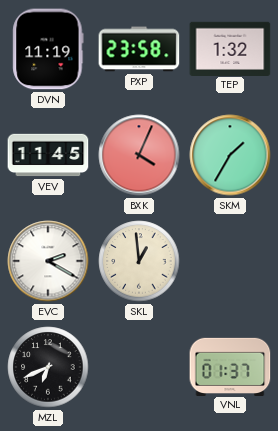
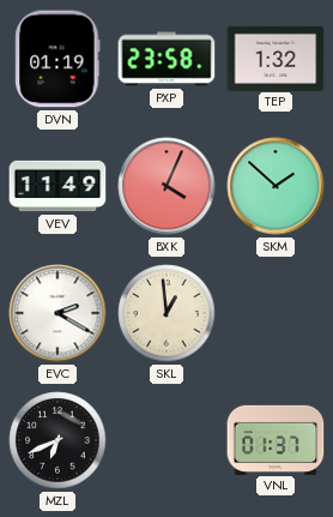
DVN: 11:19 -> 01:19 (57, 59)
VEV: 11:45 -> 11:49 (57, 186)
SKM: 1:35 -> 1:52 (276, 186)
